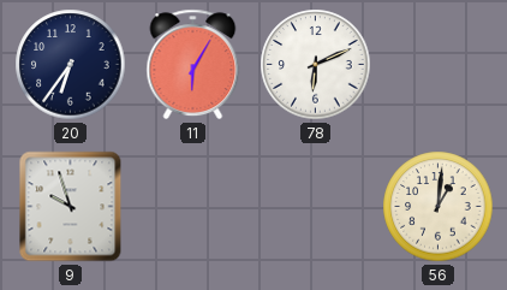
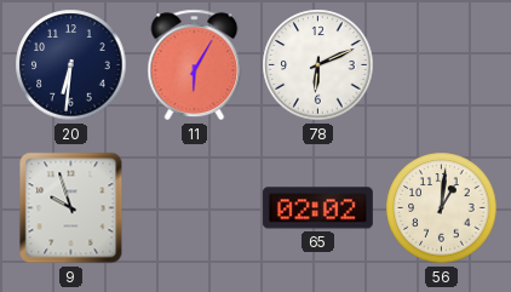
20: 6:36 -> 6:31 (71, 65)
65: none -> 02:02 (317, 208)
